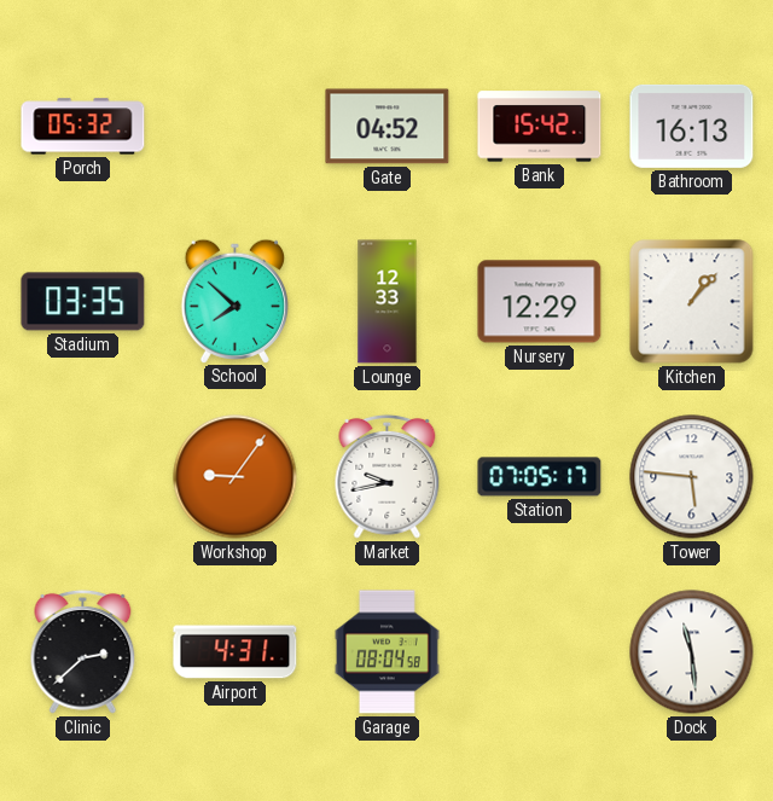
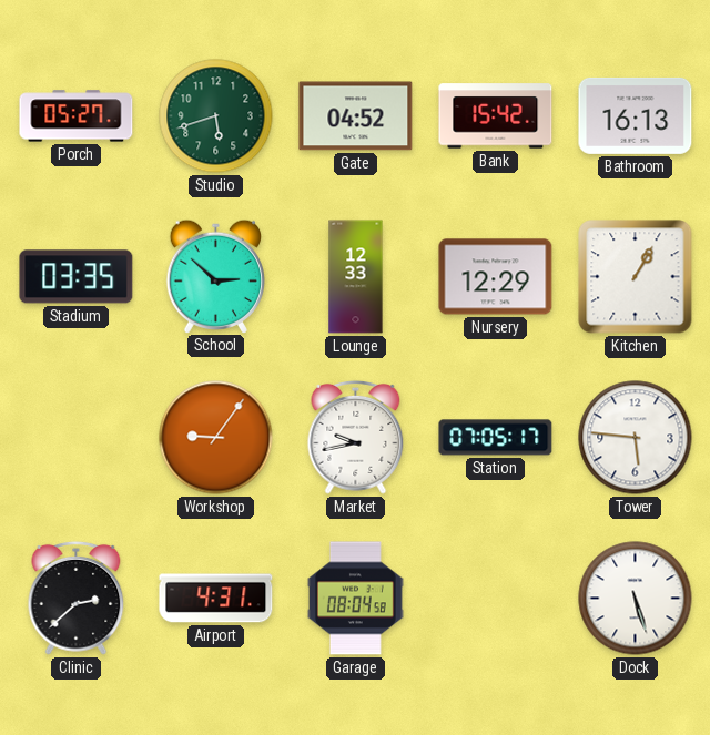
Porch: 05:32 -> 05:27 (77, 116)
Studio: none -> 5:42 (216, 116)
School: 7:52 -> 2:52 (215, 276)
Kitchen: 1:07 -> 1:05 (636, 277)
Dock: 11:29 -> 5:27 (636, 599)
